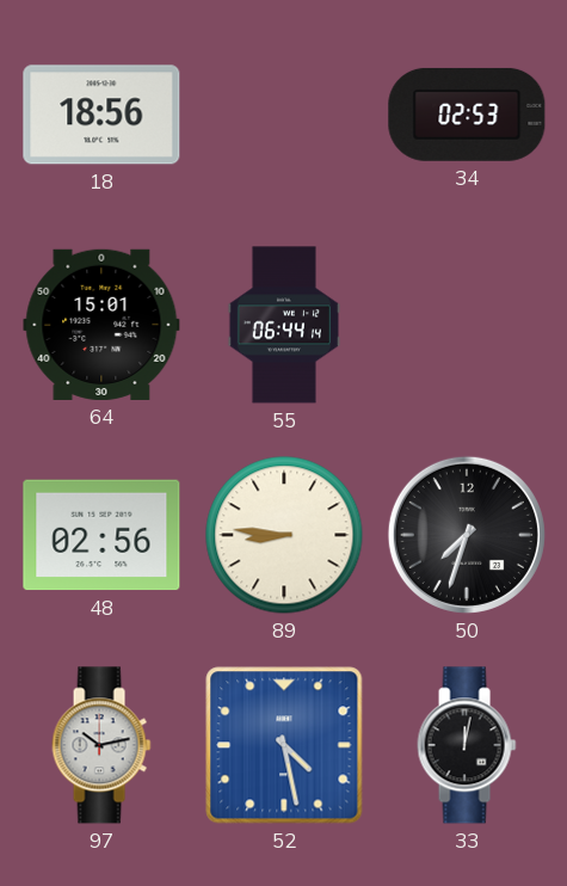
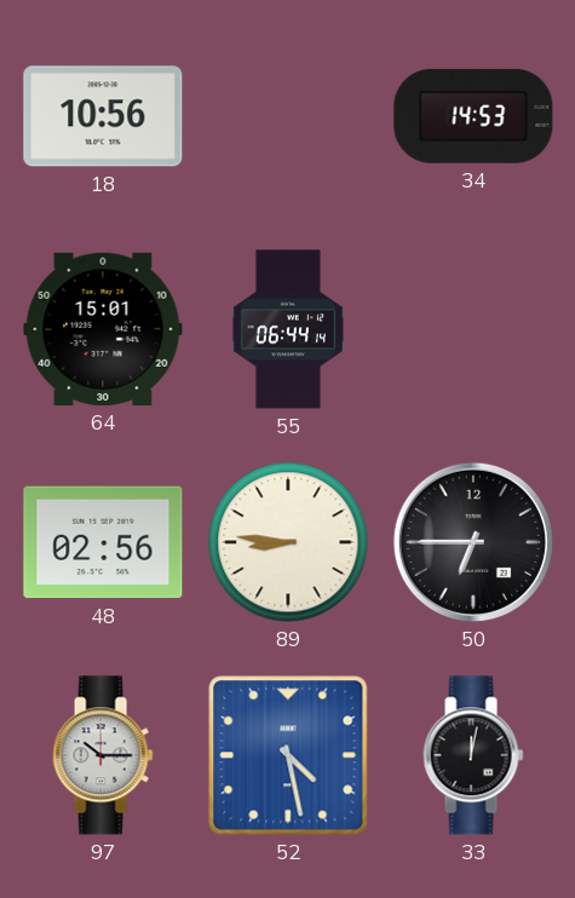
18: 18:56 -> 10:56 (103, 116)
34: 02:53 -> 14:53 (473, 116)
50: 7:33 -> 6:45 (473, 542)
97: 10:13 -> 10:15 (103, 755)
